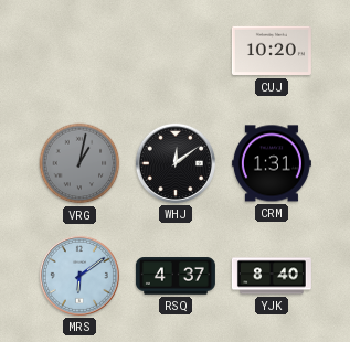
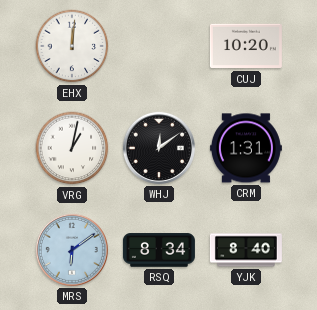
EHX: none -> 12:01 (72, 46)
VRG dial: grey -> white (72, 148)
RSQ: 4:37 -> 8:34 (159, 250)
